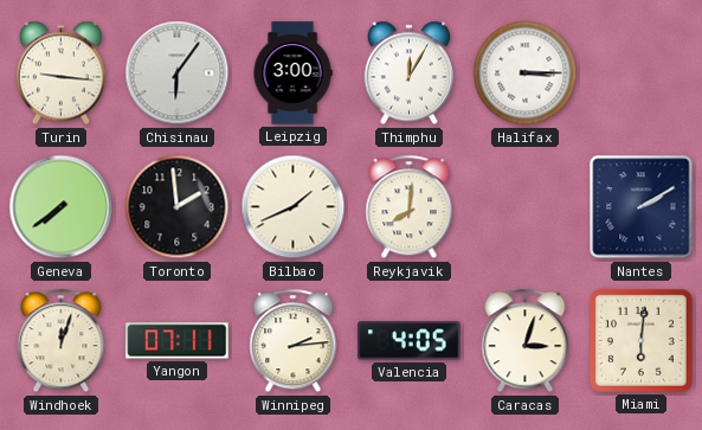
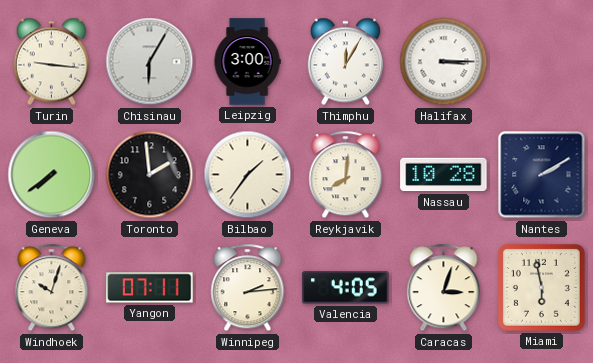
Chisinau: 6:06 -> 6:05 (150, 62)
Bilbao: 1:41 -> 1:36 (248, 175)
Nassau: none -> 10:28 (444, 175)
Windhoek: 12:03 -> 10:03 (52, 288)
Miami: 6:01 -> 5:58 (541, 287)
